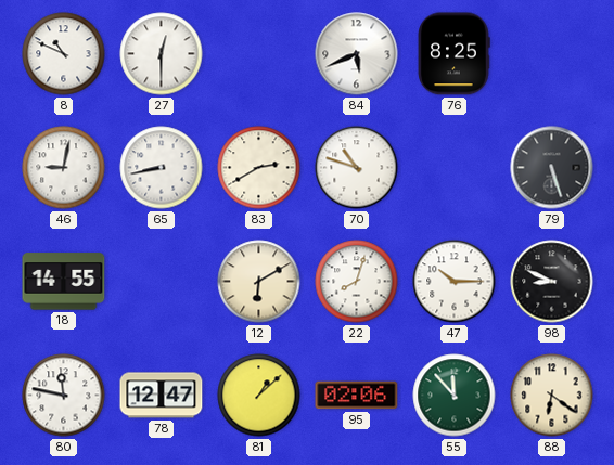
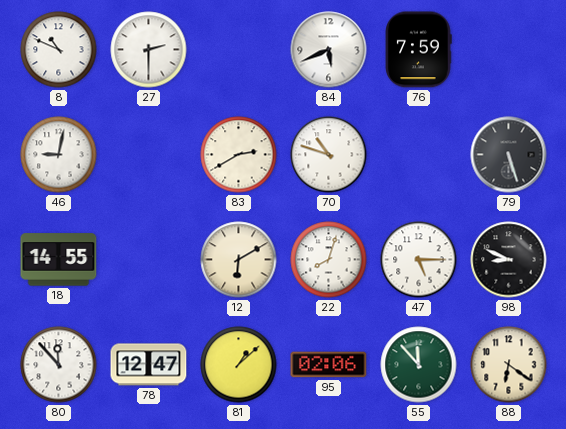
27: 12:30 -> 2:30 (149, 50)
76: 8:25 -> 7:59 (418, 50)
65: 8:43 -> none (162, 168)
47: 10:15 -> 5:15 (419, 260)
80: 11:47 -> 11:53 (59, 365)
